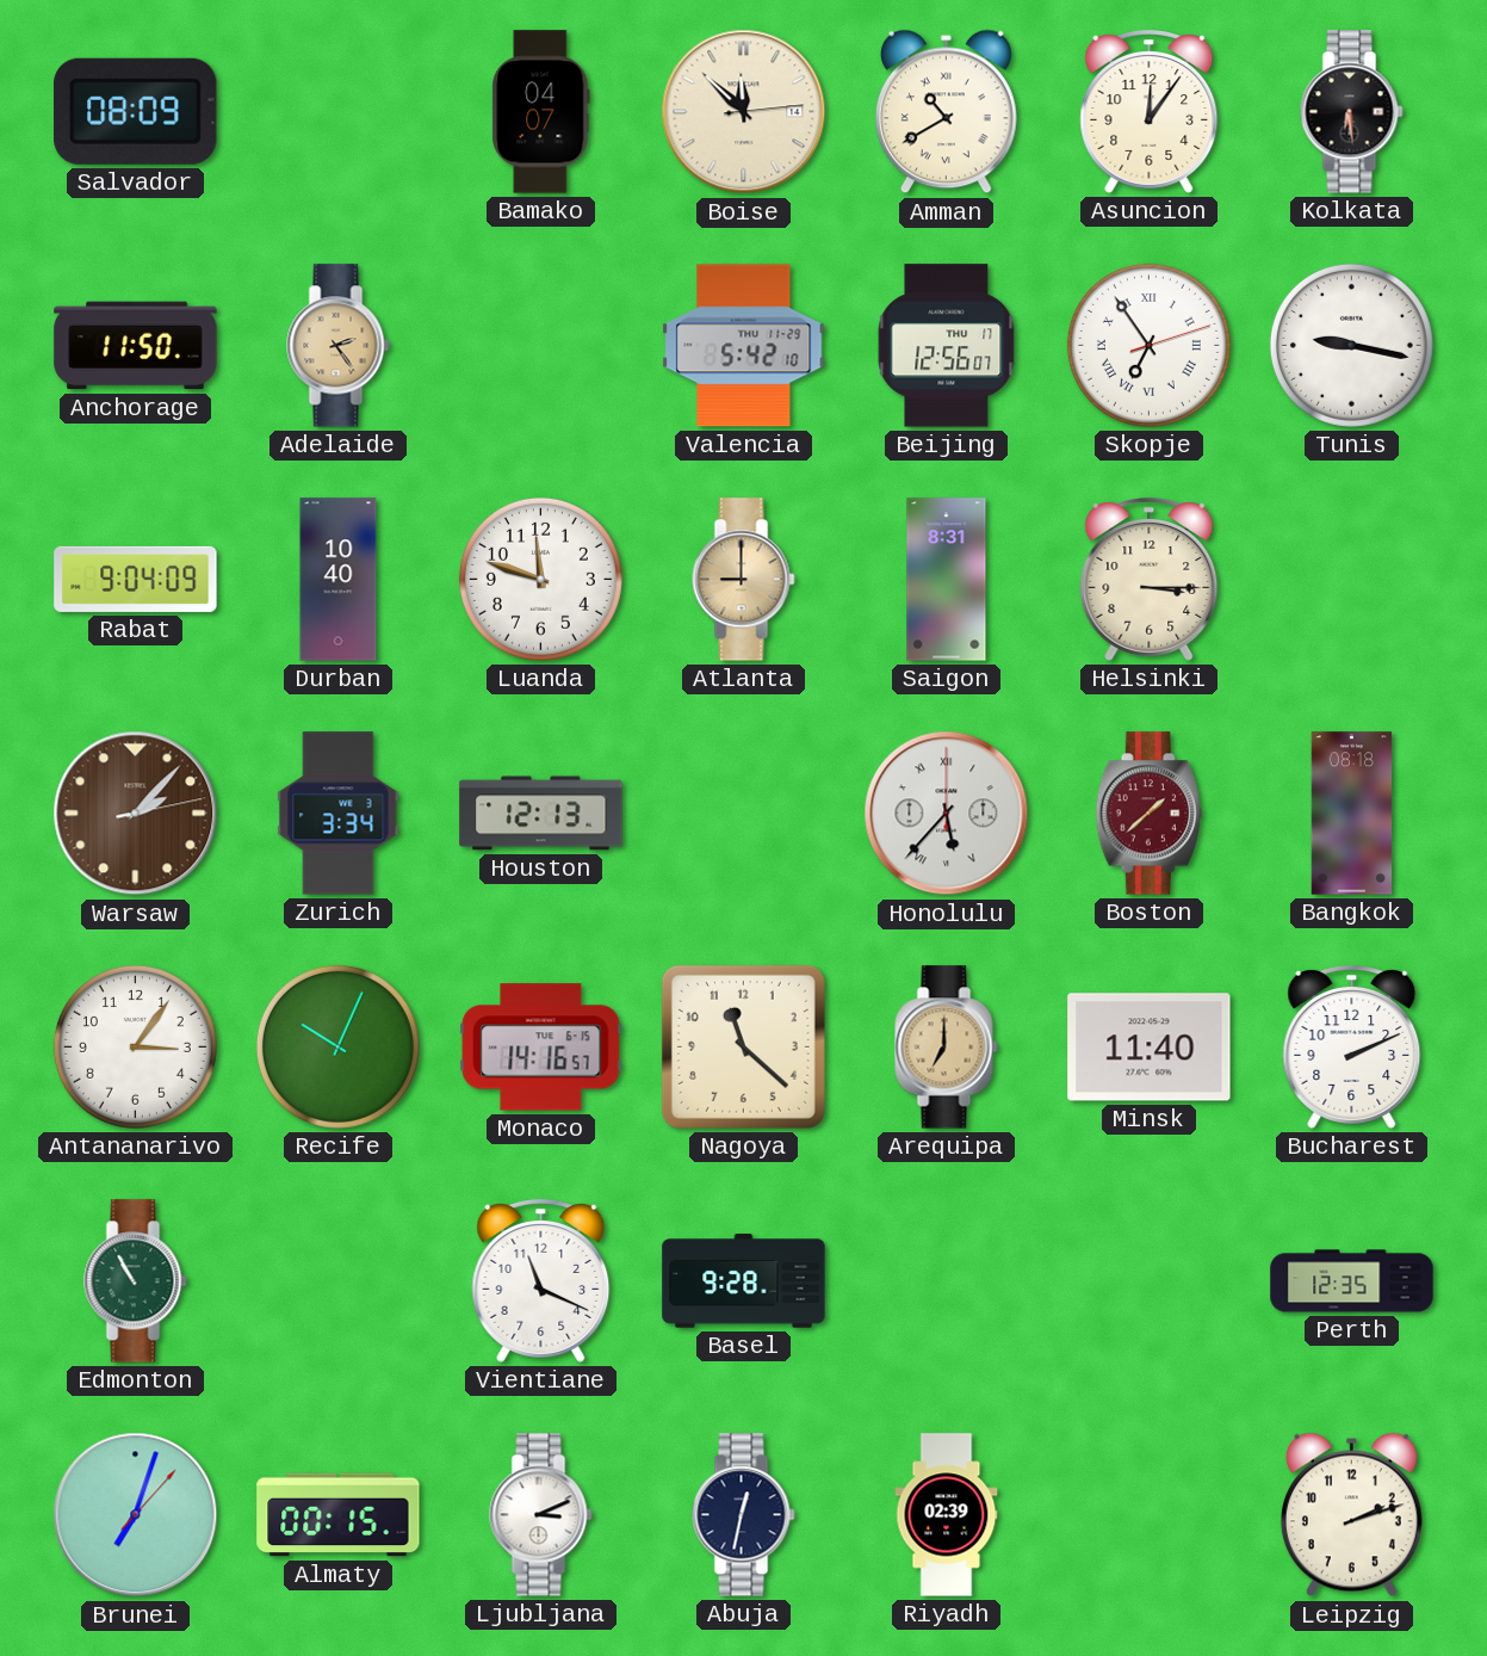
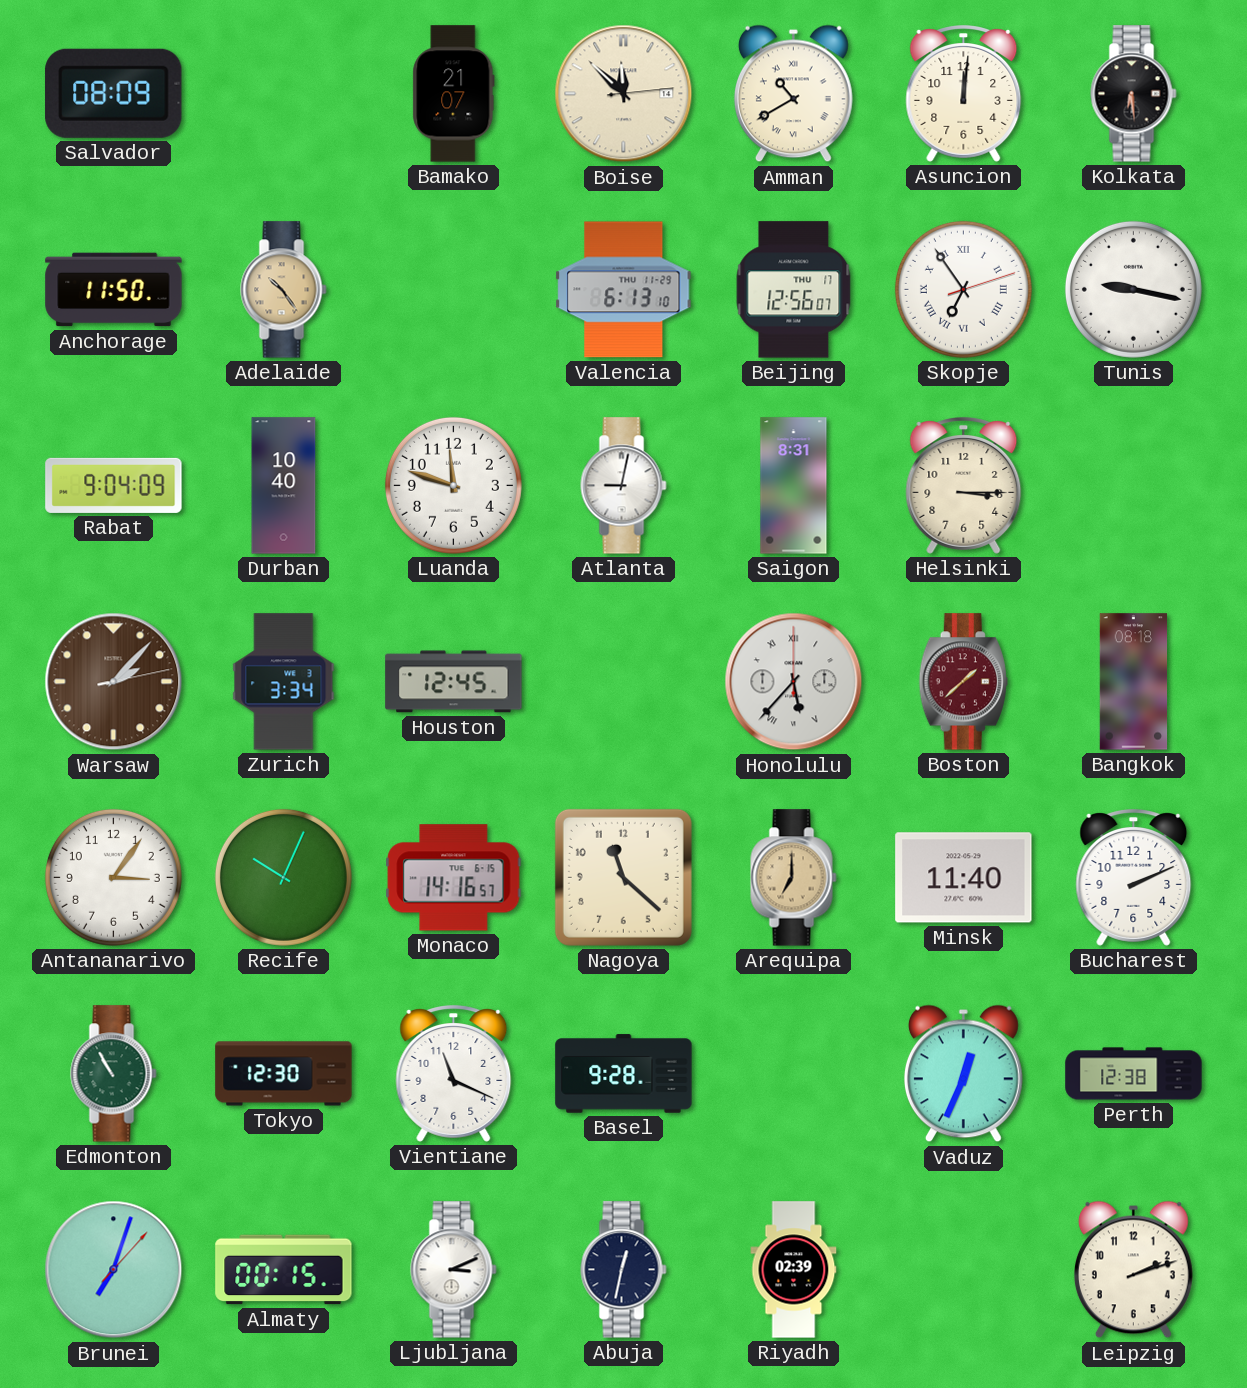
Bamako: 04:07 -> 21:07 (454, 94)
Asuncion: 12:06 -> 12:01 (964, 94)
Adelaide: 2:24 -> 10:24 (284, 290)
Valencia: 5:42 -> 6:13 (624, 290)
Atlanta: 9:00 -> 9:02 (624, 486)
Atlanta dial: champagne -> white (624, 486)
Houston: 12:13 -> 12:45 (454, 682)
Tokyo: none -> 12:30 (284, 1074)
Vaduz: none -> 12:34 (963, 1074)
Perth: 12:35 -> 12:38 (1134, 1074)
